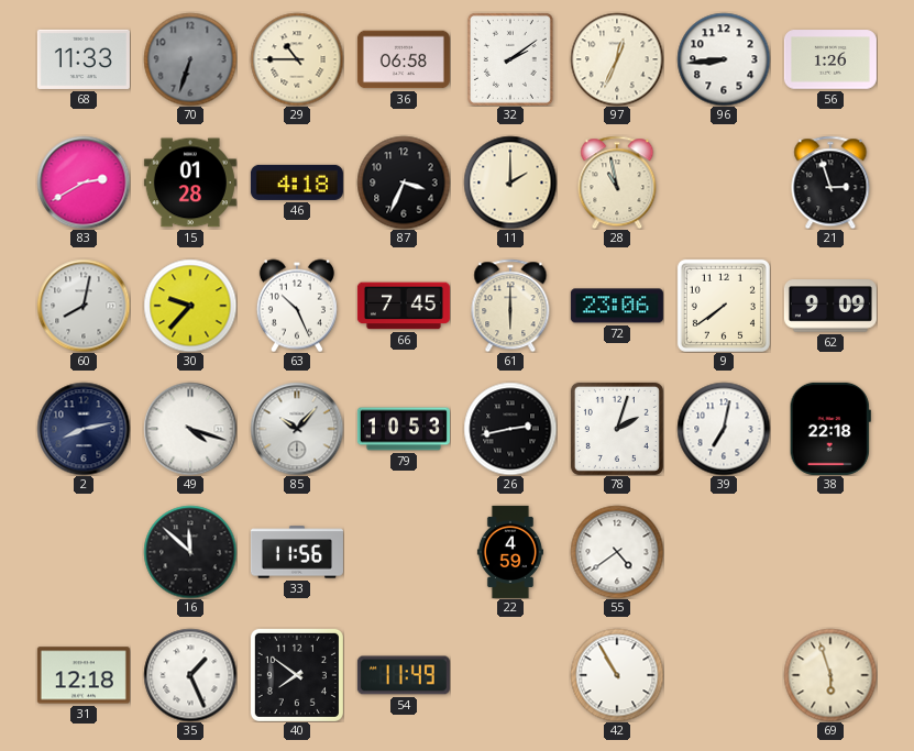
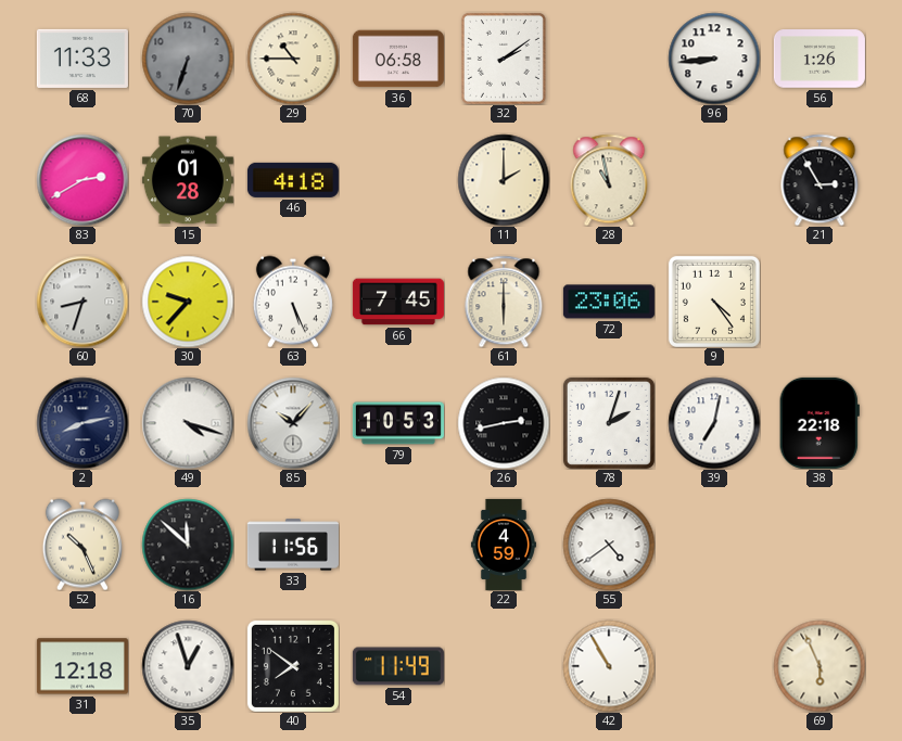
97: 12:34 -> none (617, 59)
87: 3:34 -> none (404, 183)
21: 2:57 -> 2:55 (820, 180)
60: 8:02 -> 8:33 (82, 302)
63: 10:26 -> 5:26 (293, 302)
9: 7:39 -> 4:24 (714, 302)
62: 9:09 -> none (830, 306)
52: none -> 10:26 (82, 545)
35: 1:26 -> 12:57 (188, 666)
69: 5:57 -> 5:56 (820, 666)
